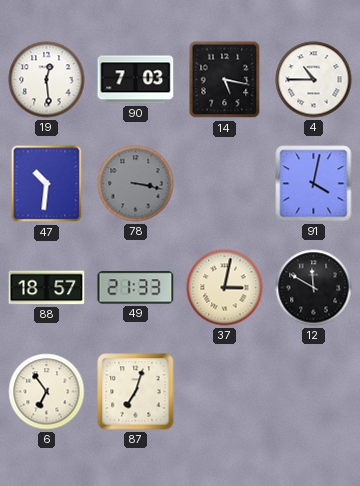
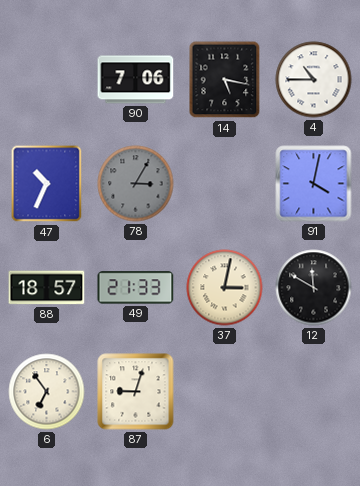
19: 12:29 -> none (47, 80)
90: 7:03 -> 7:06 (136, 80)
47: 10:31 -> 10:34 (47, 184)
78: 3:17 -> 3:05 (136, 184)
87: 7:03 -> 9:03 (136, 392)
